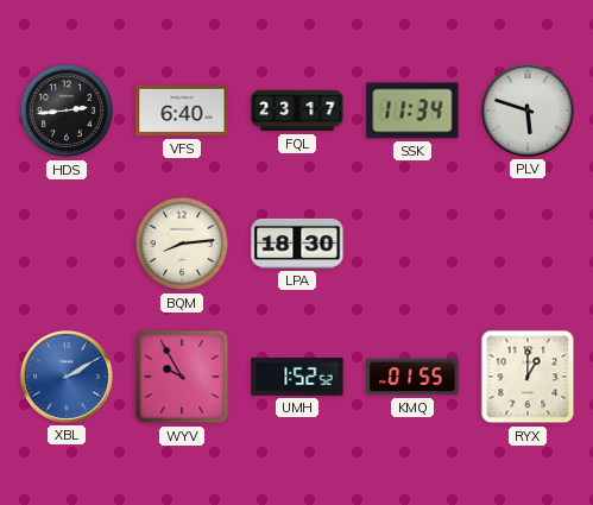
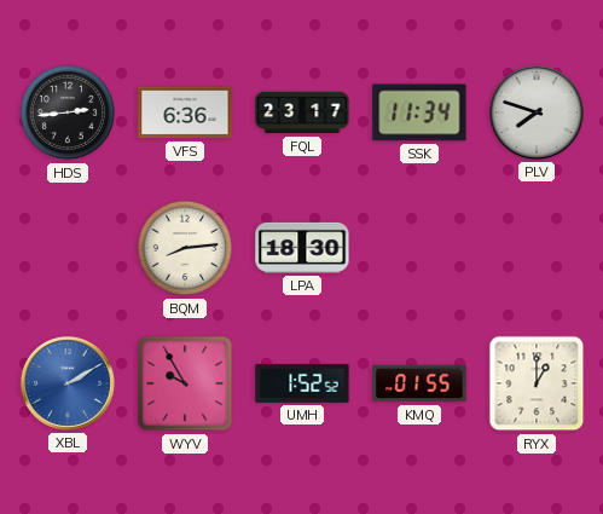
VFS: 6:40 -> 6:36 (185, 112)
PLV: 5:48 -> 7:48 (537, 112)
